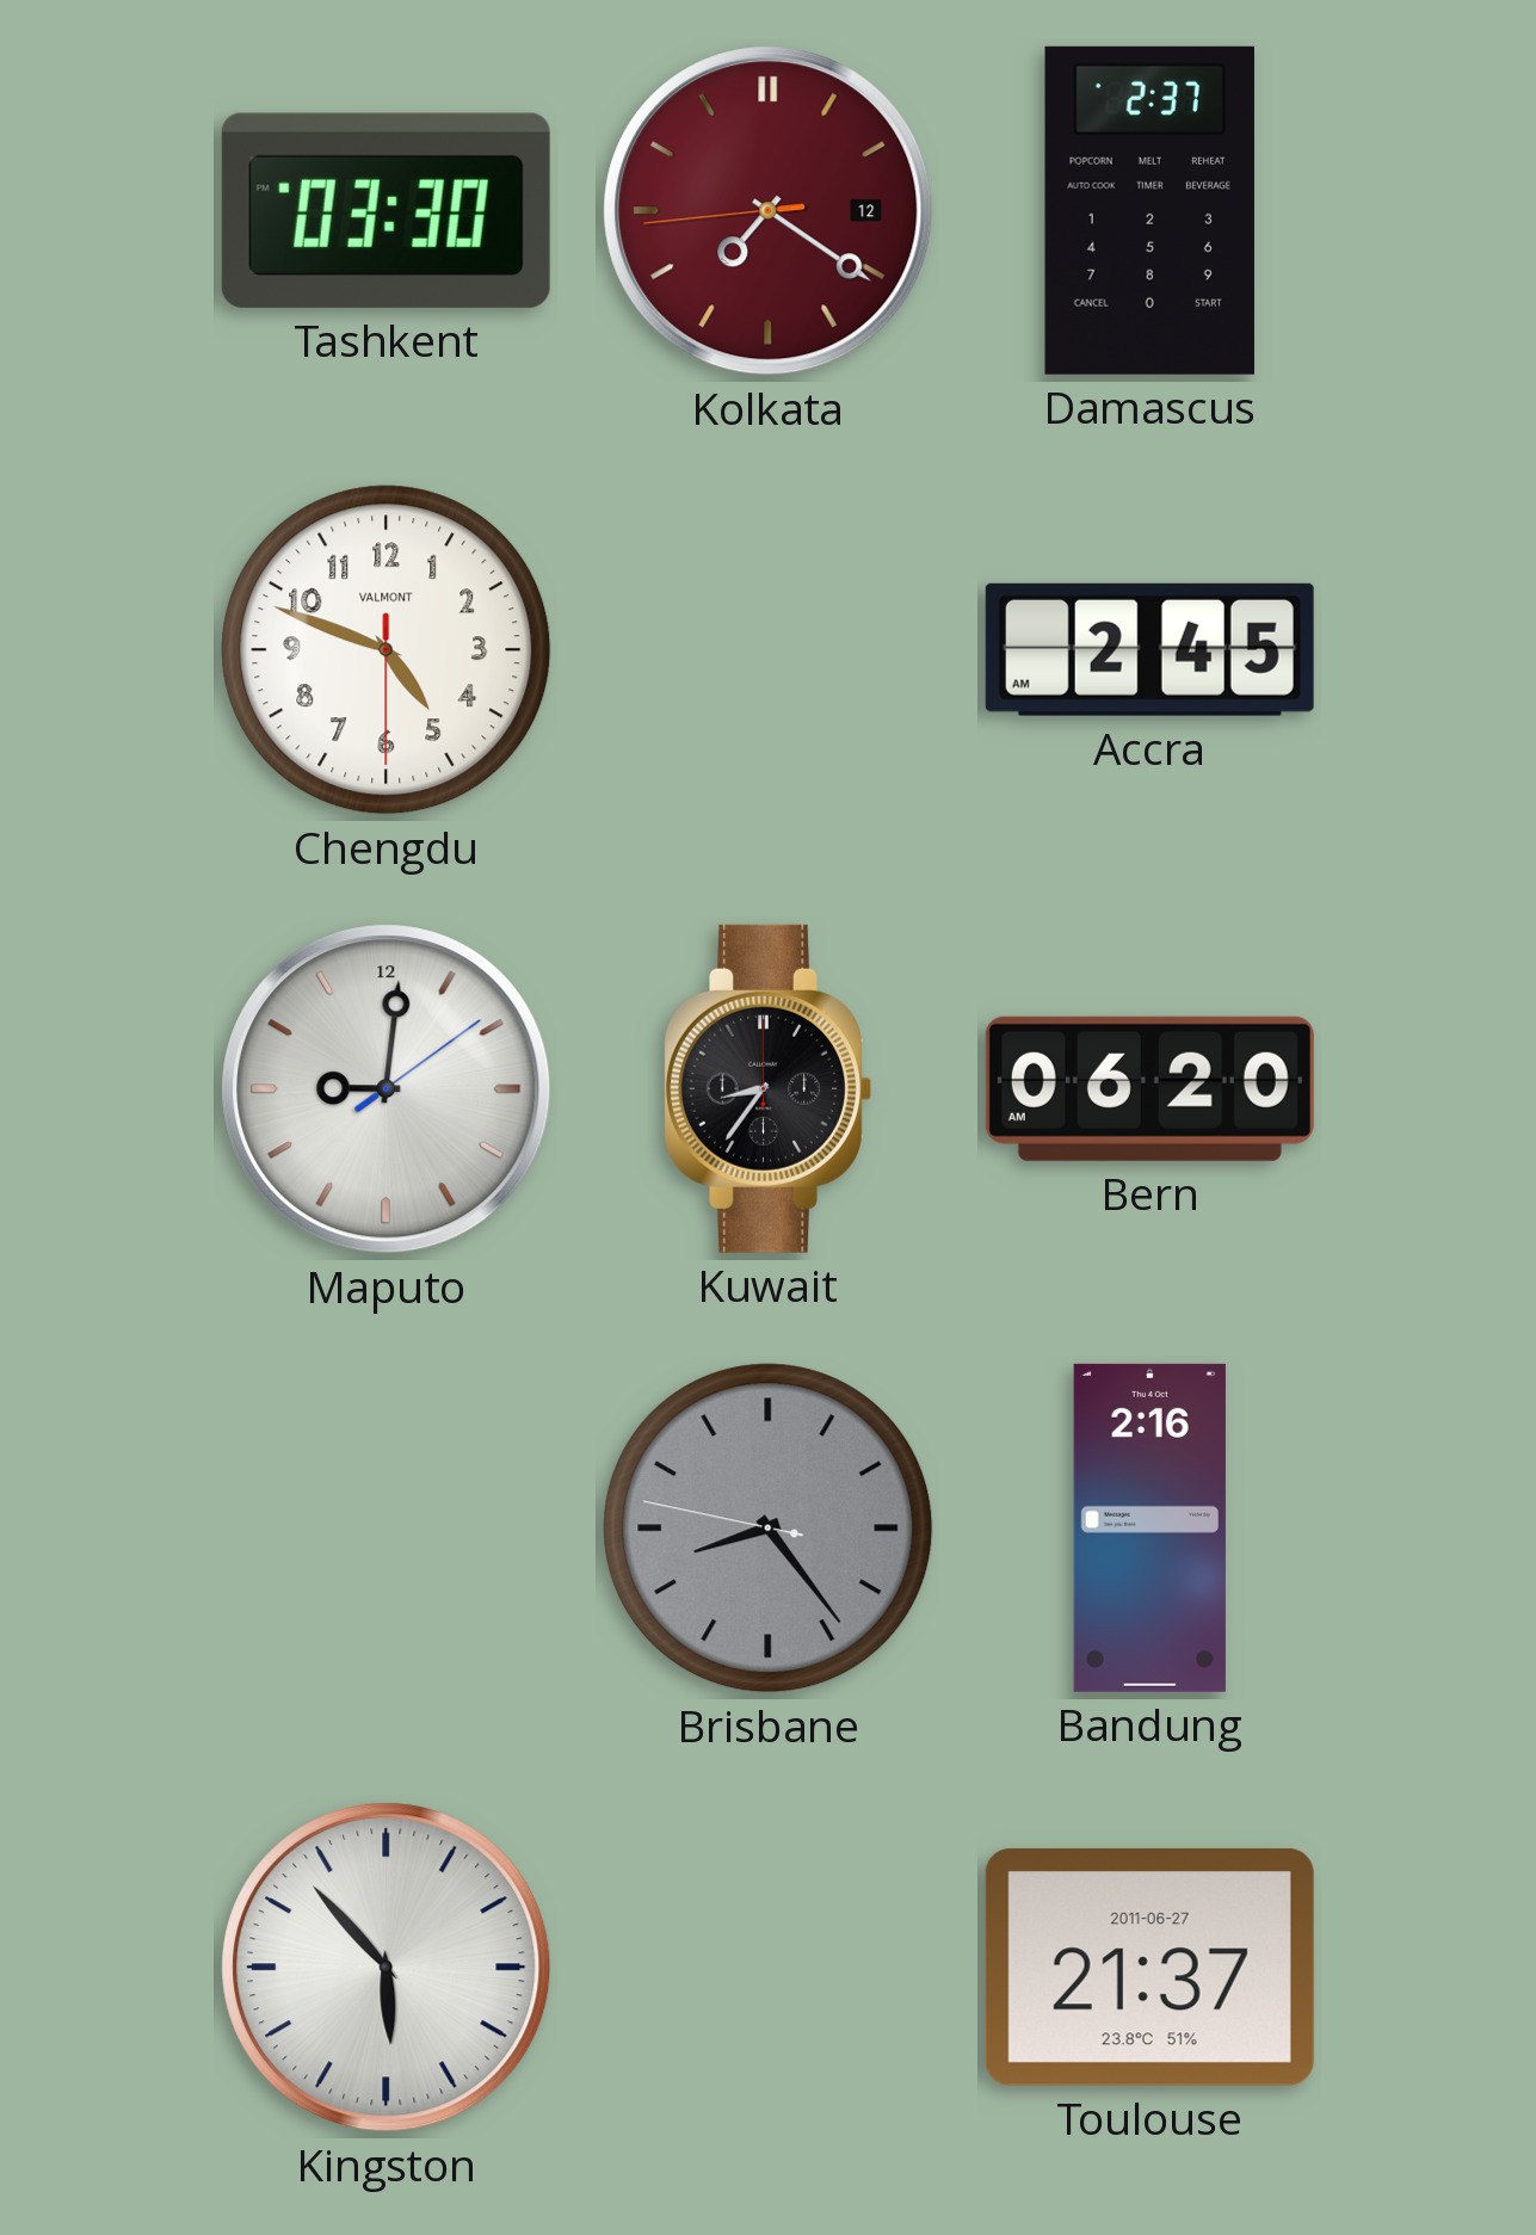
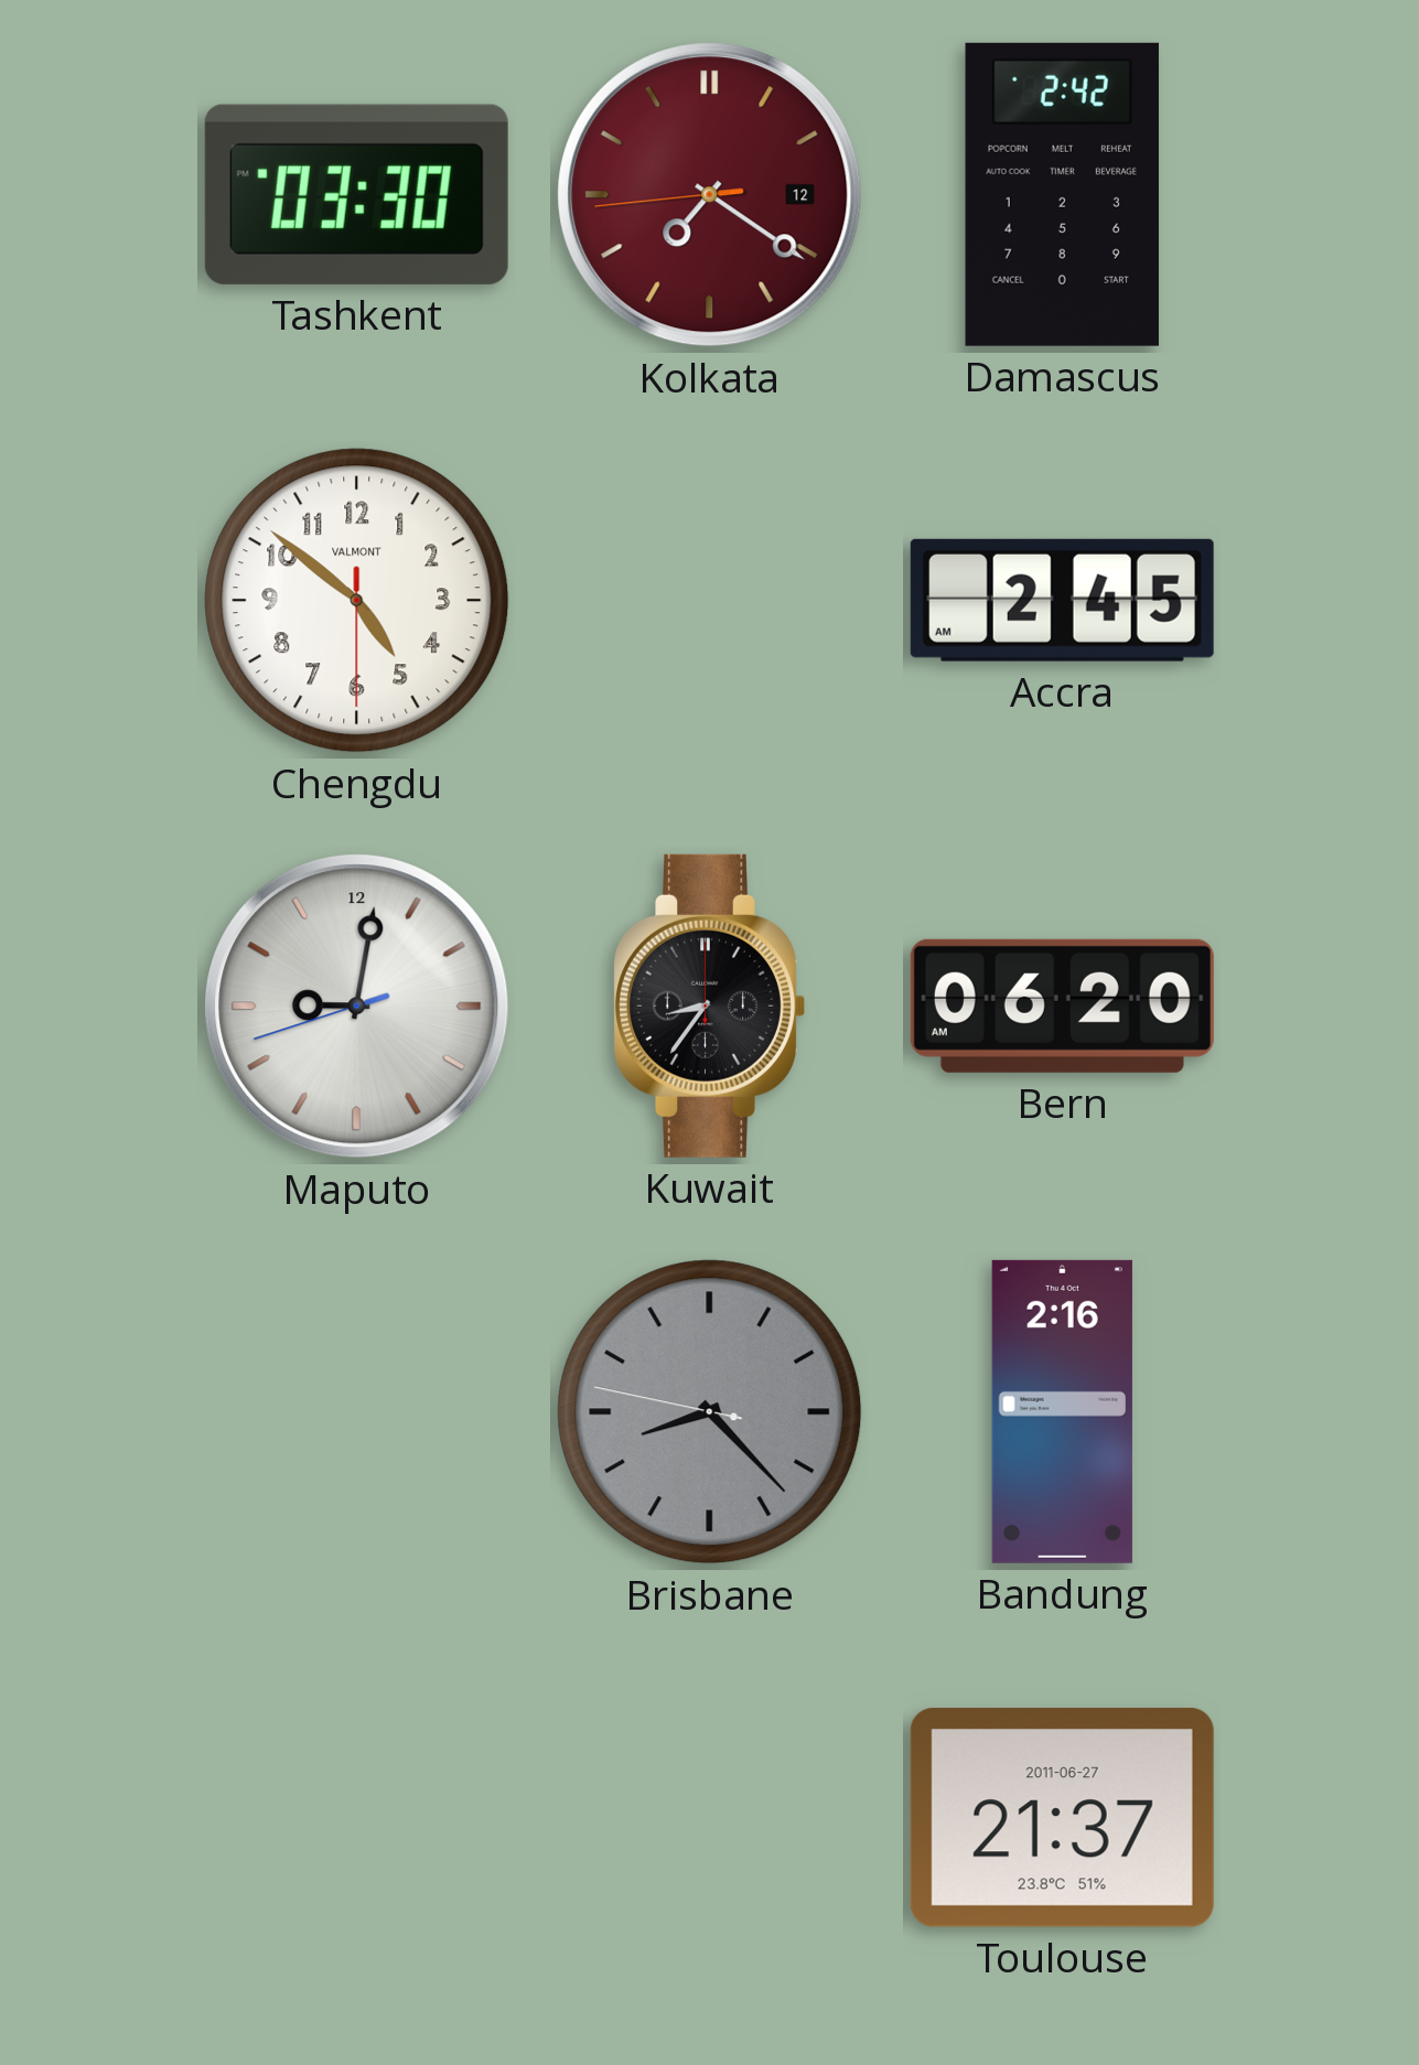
Damascus: 2:37 -> 2:42 (1062, 194)
Chengdu: 4:48 -> 4:51 (357, 601)
Maputo: 9:01:09 -> 9:01:42 (357, 1007)
Brisbane: 8:23 -> 8:22 (710, 1412)
Kingston: 5:53 -> none (387, 1968)
